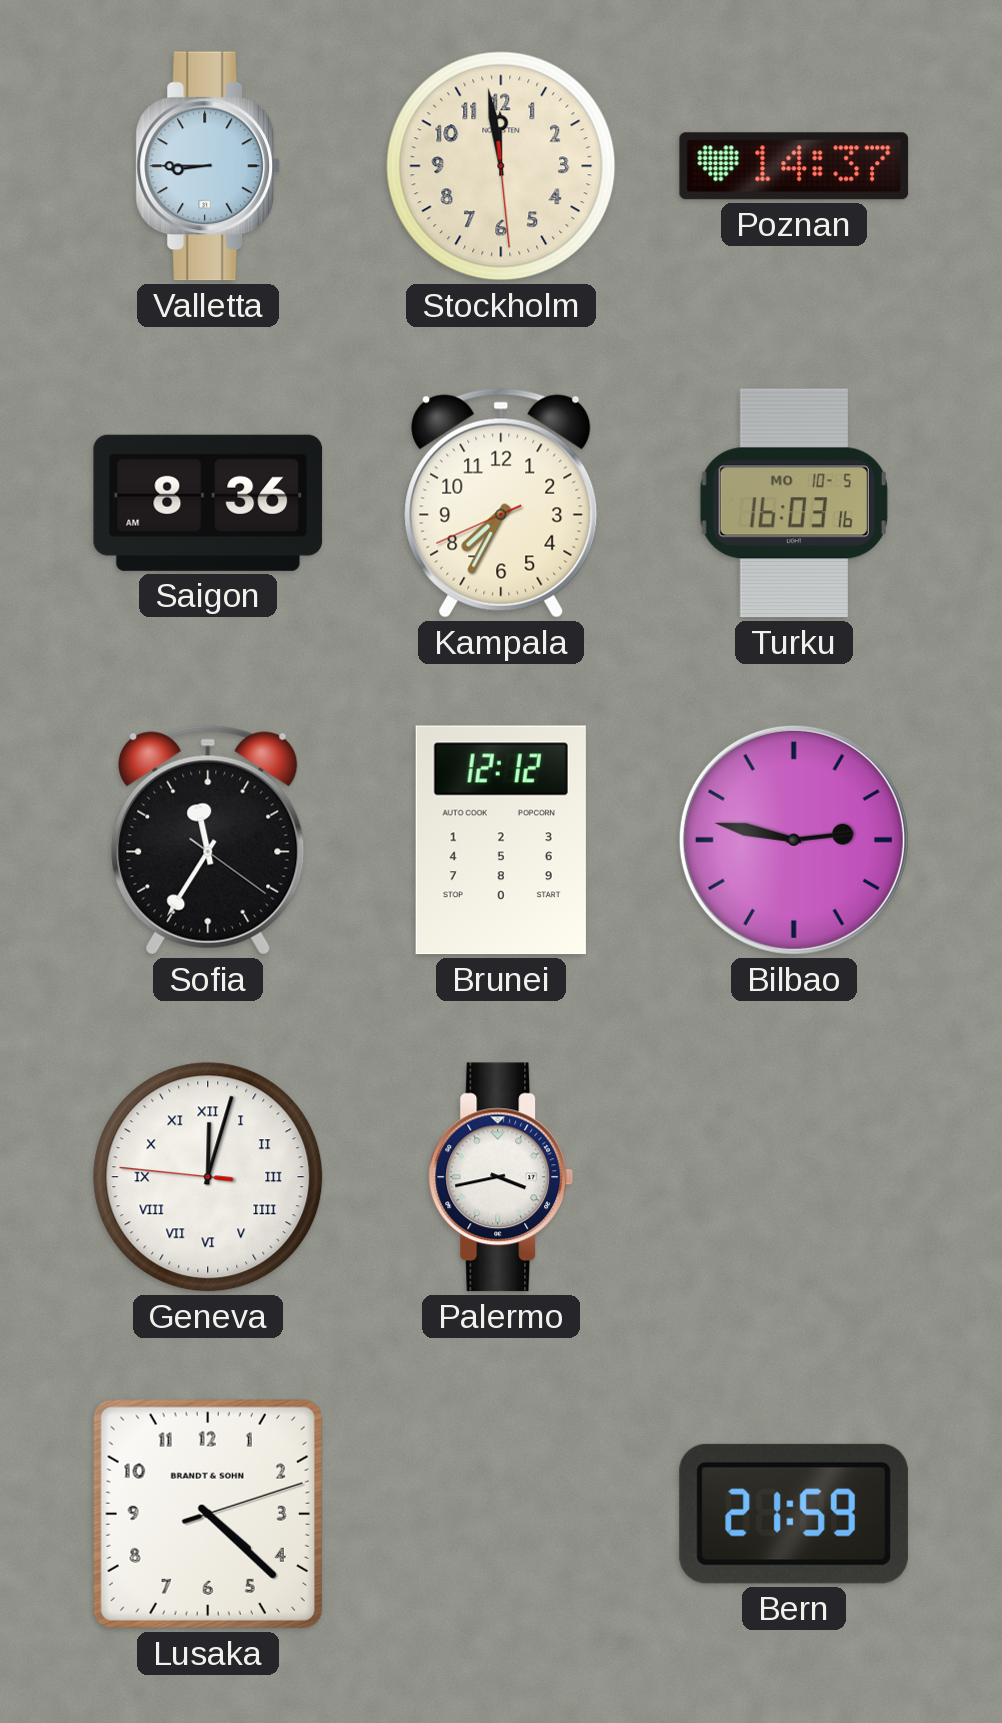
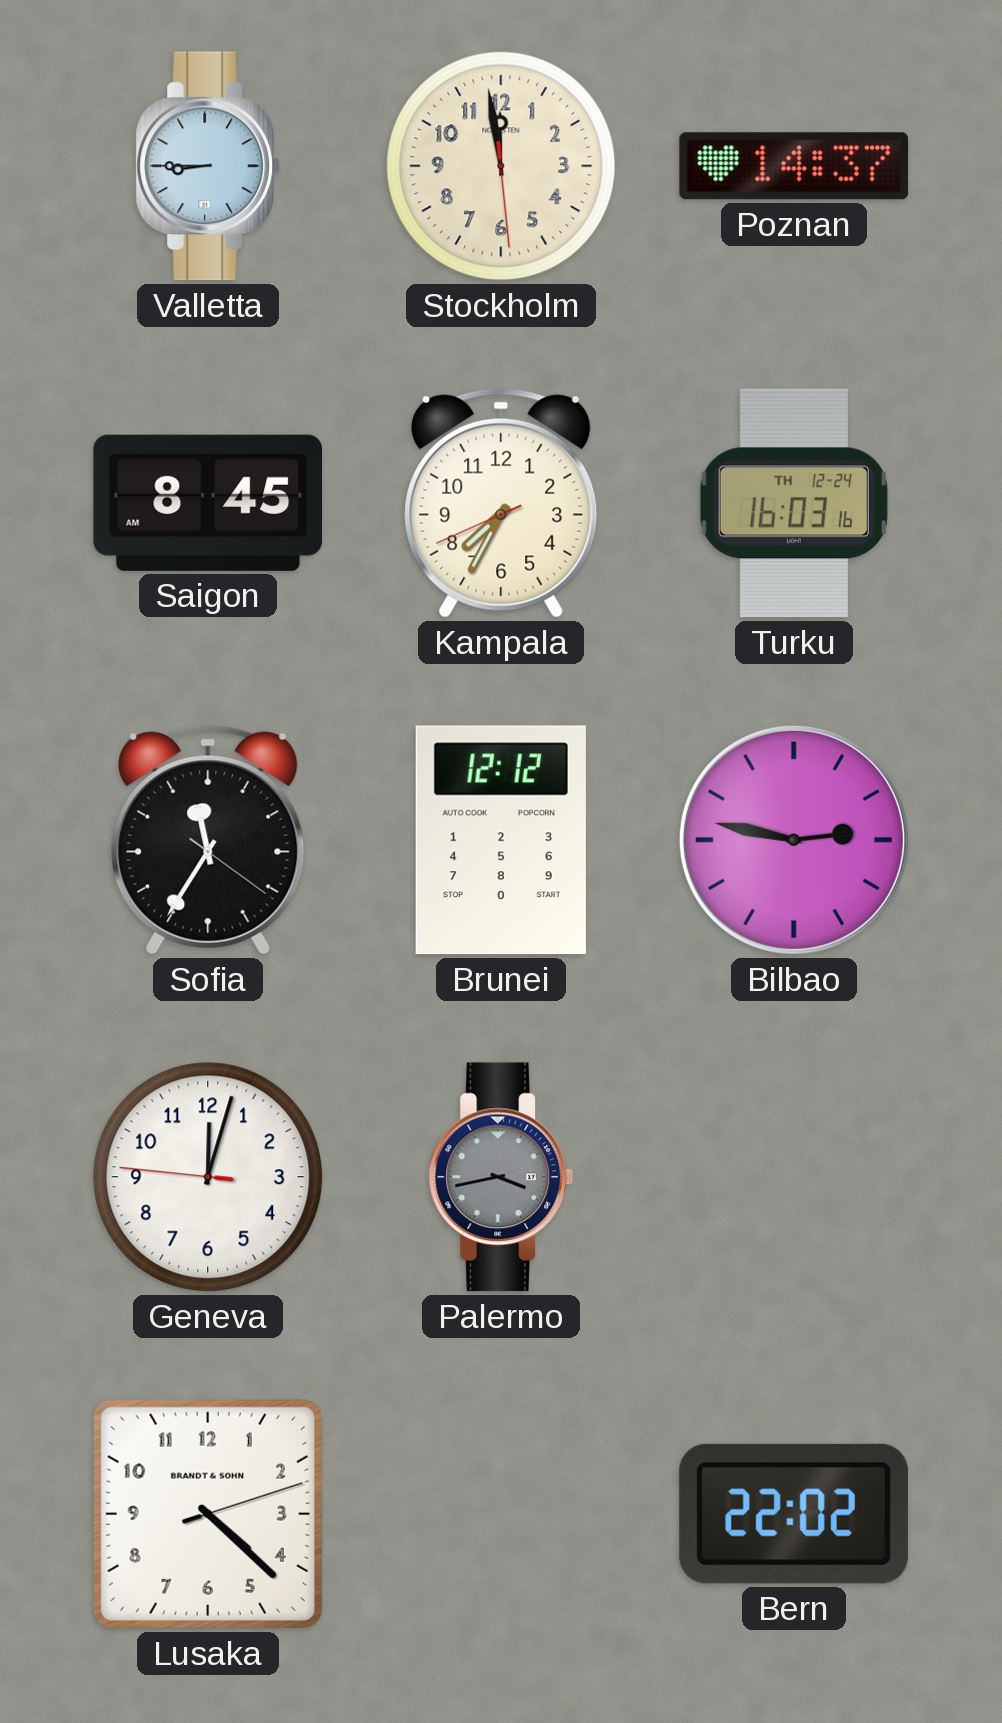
Saigon: 8:36 -> 8:45 (208, 503)
Turku date: MO 10-5 -> TH 12-24 (794, 503)
Geneva numerals: Roman -> Arabic (208, 1177)
Palermo dial: white -> grey (501, 1177)
Bern: 21:59 -> 22:02 (794, 1514)
